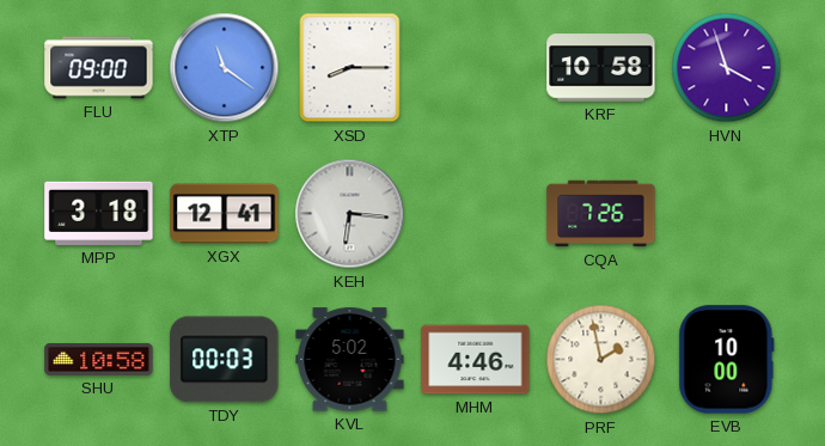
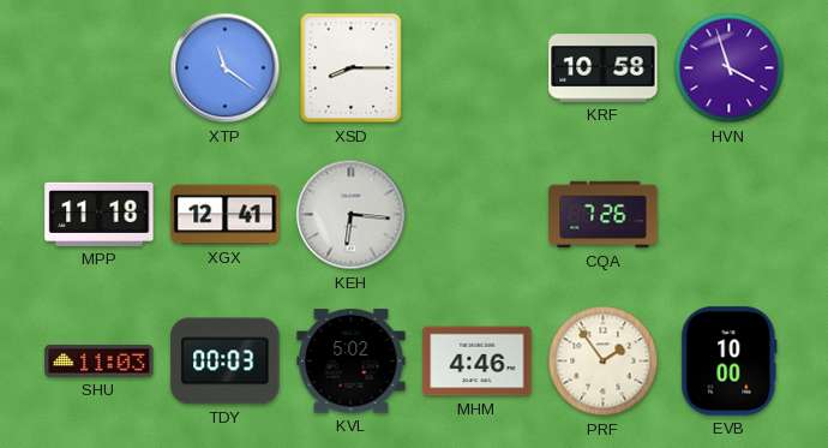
FLU: 09:00 -> none (99, 68)
MPP: 3:18 -> 11:18 (100, 214)
SHU: 10:58 -> 11:03 (100, 360)
PRF: 1:58 -> 1:54 (604, 362)
